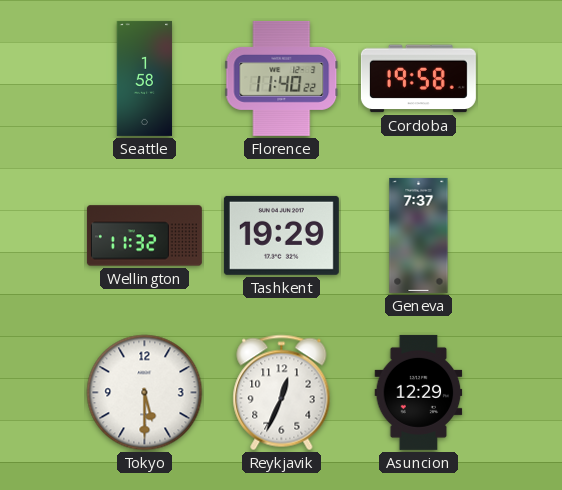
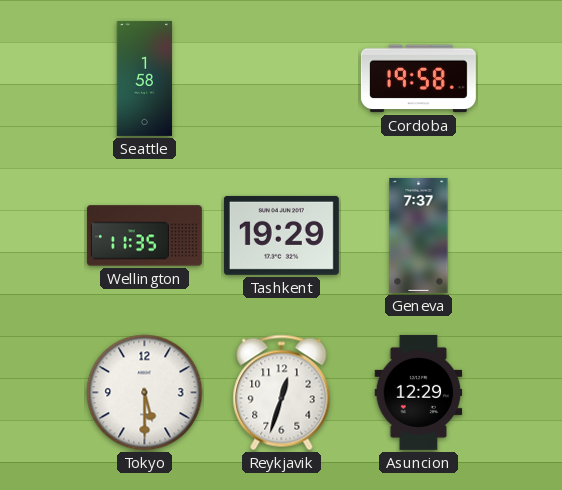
Florence: 11:40 -> none (282, 78)
Wellington: 11:32 -> 11:35 (144, 236)
Reykjavik: 12:34 -> 12:33 (282, 393)
